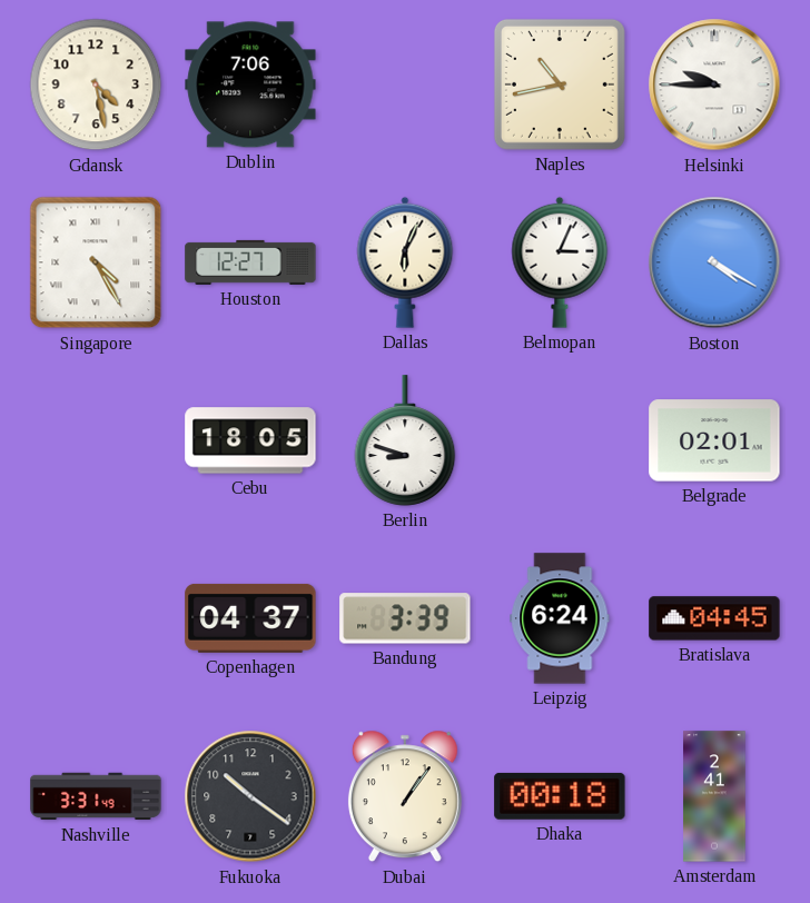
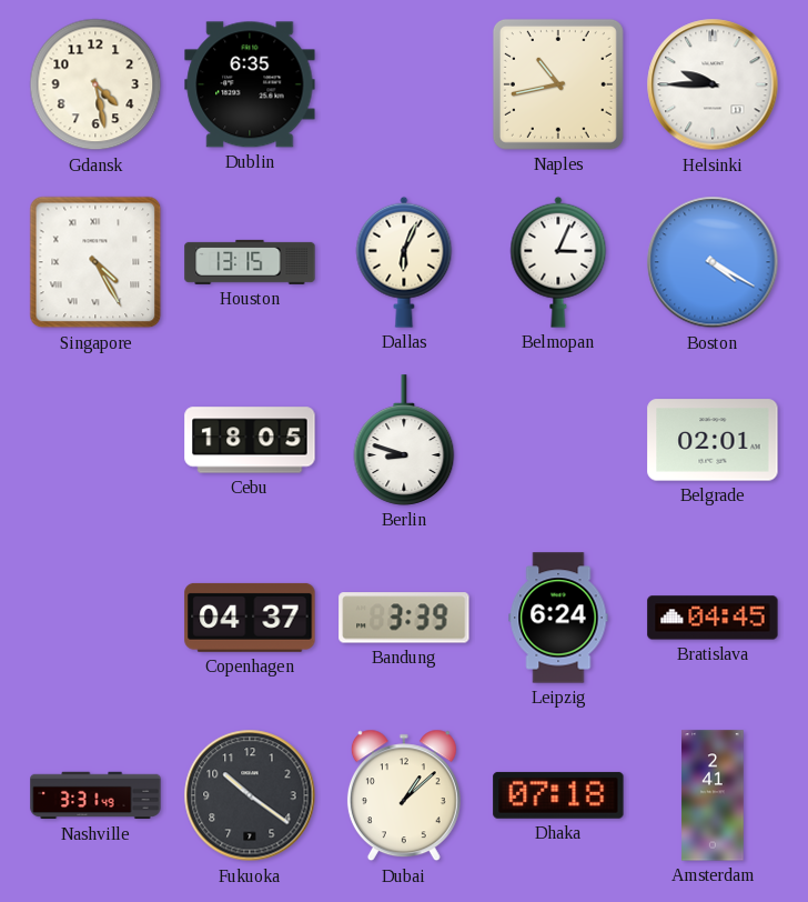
Dublin: 7:06 -> 6:35 (250, 84)
Houston: 12:27 -> 13:15 (250, 262)
Dubai: 1:06 -> 1:08 (404, 795)
Dhaka: 00:18 -> 07:18 (558, 795)
